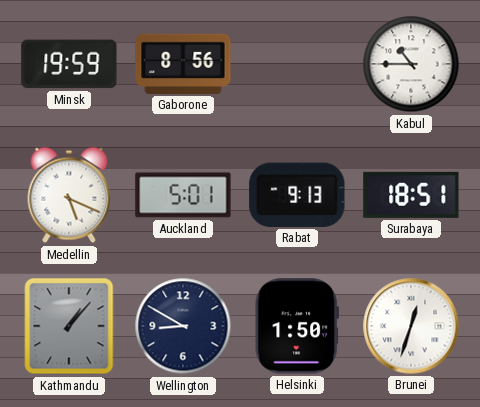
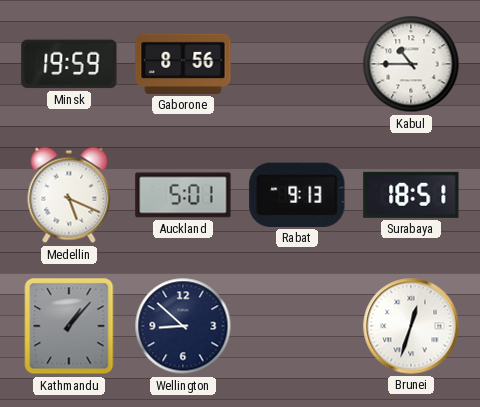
Wellington: 8:50 -> 8:52 (183, 326)
Helsinki: 1:50 -> none (297, 326)
